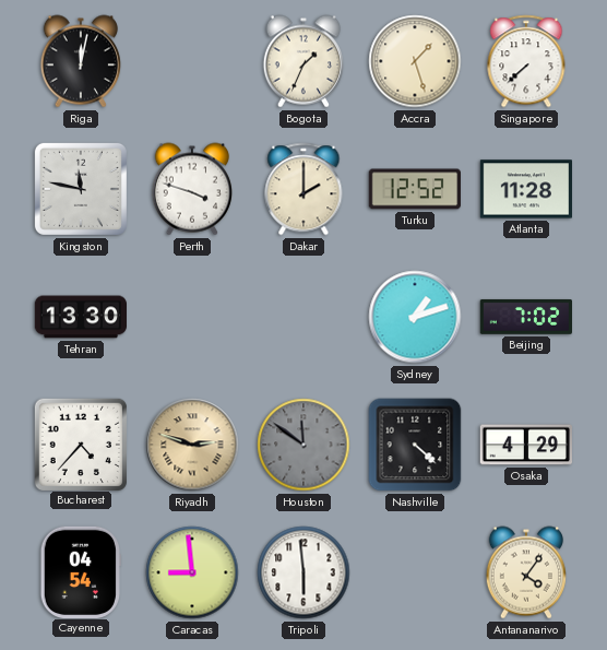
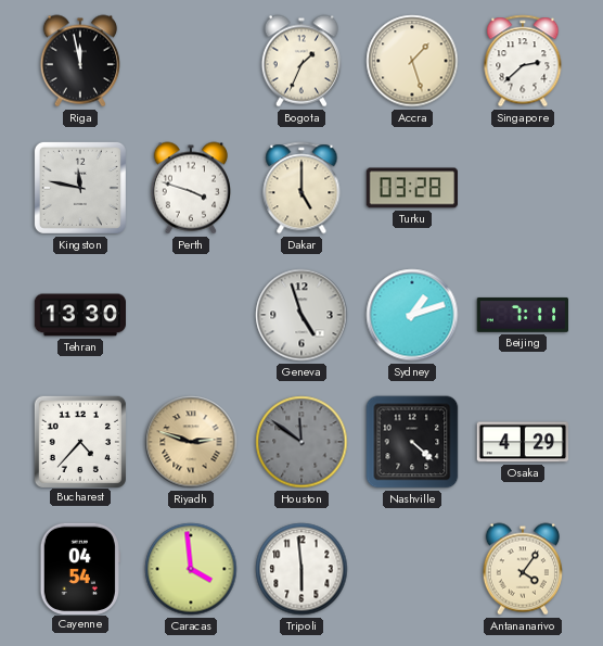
Riga: 12:02 -> 11:58 (80, 61)
Singapore: 7:38 -> 2:38 (523, 61)
Dakar: 2:00 -> 5:00 (301, 188)
Turku: 12:52 -> 03:28 (411, 188)
Atlanta: 11:28 -> none (525, 189)
Geneva: none -> 4:57 (301, 315)
Beijing: 7:02 -> 7:11 (522, 315)
Caracas: 8:59 -> 3:59 (191, 569)
